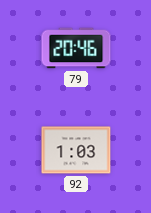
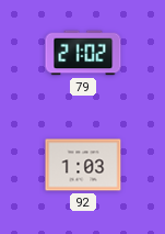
79: 20:46 -> 21:02 (83, 53)
